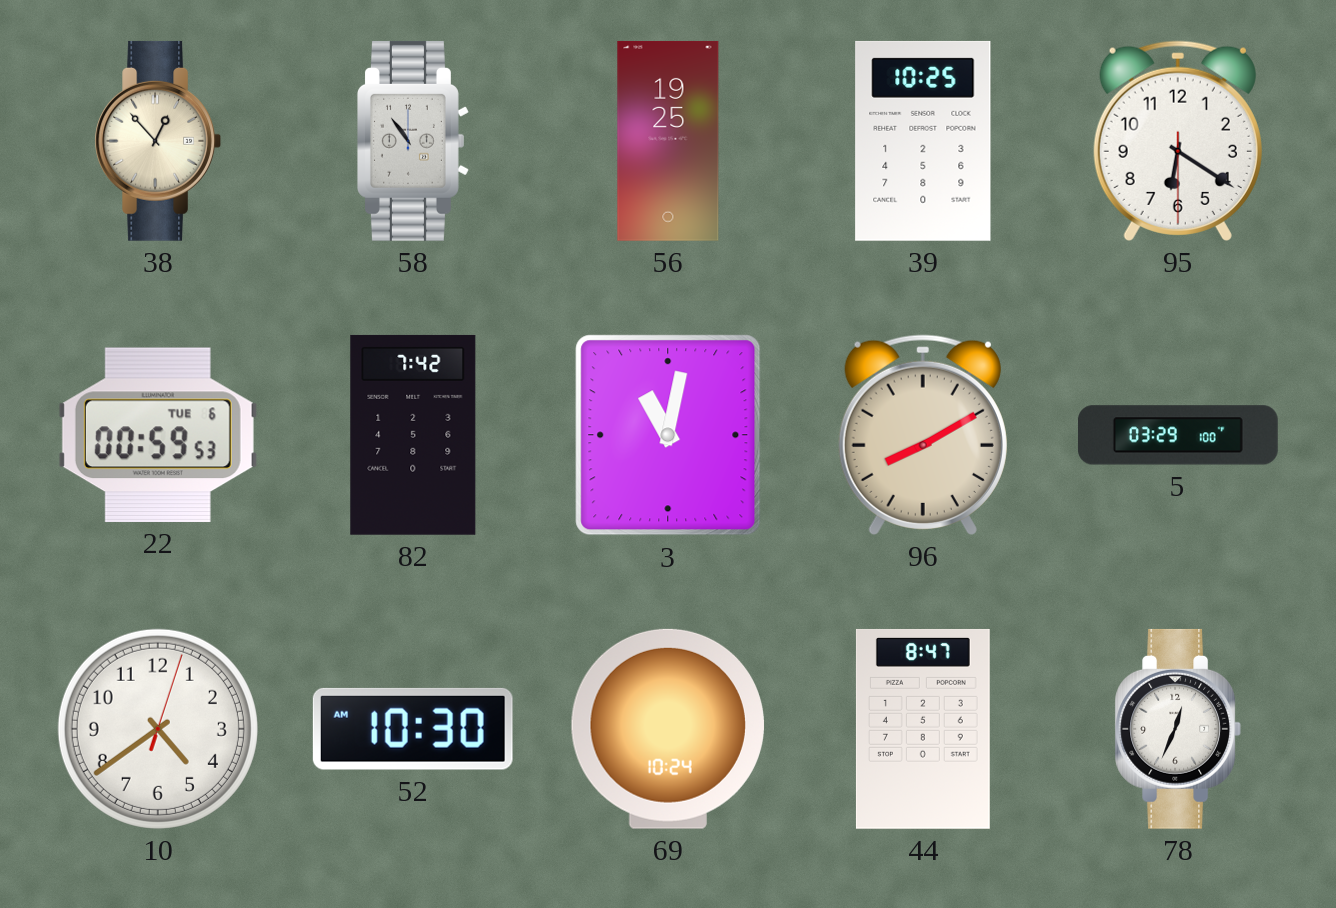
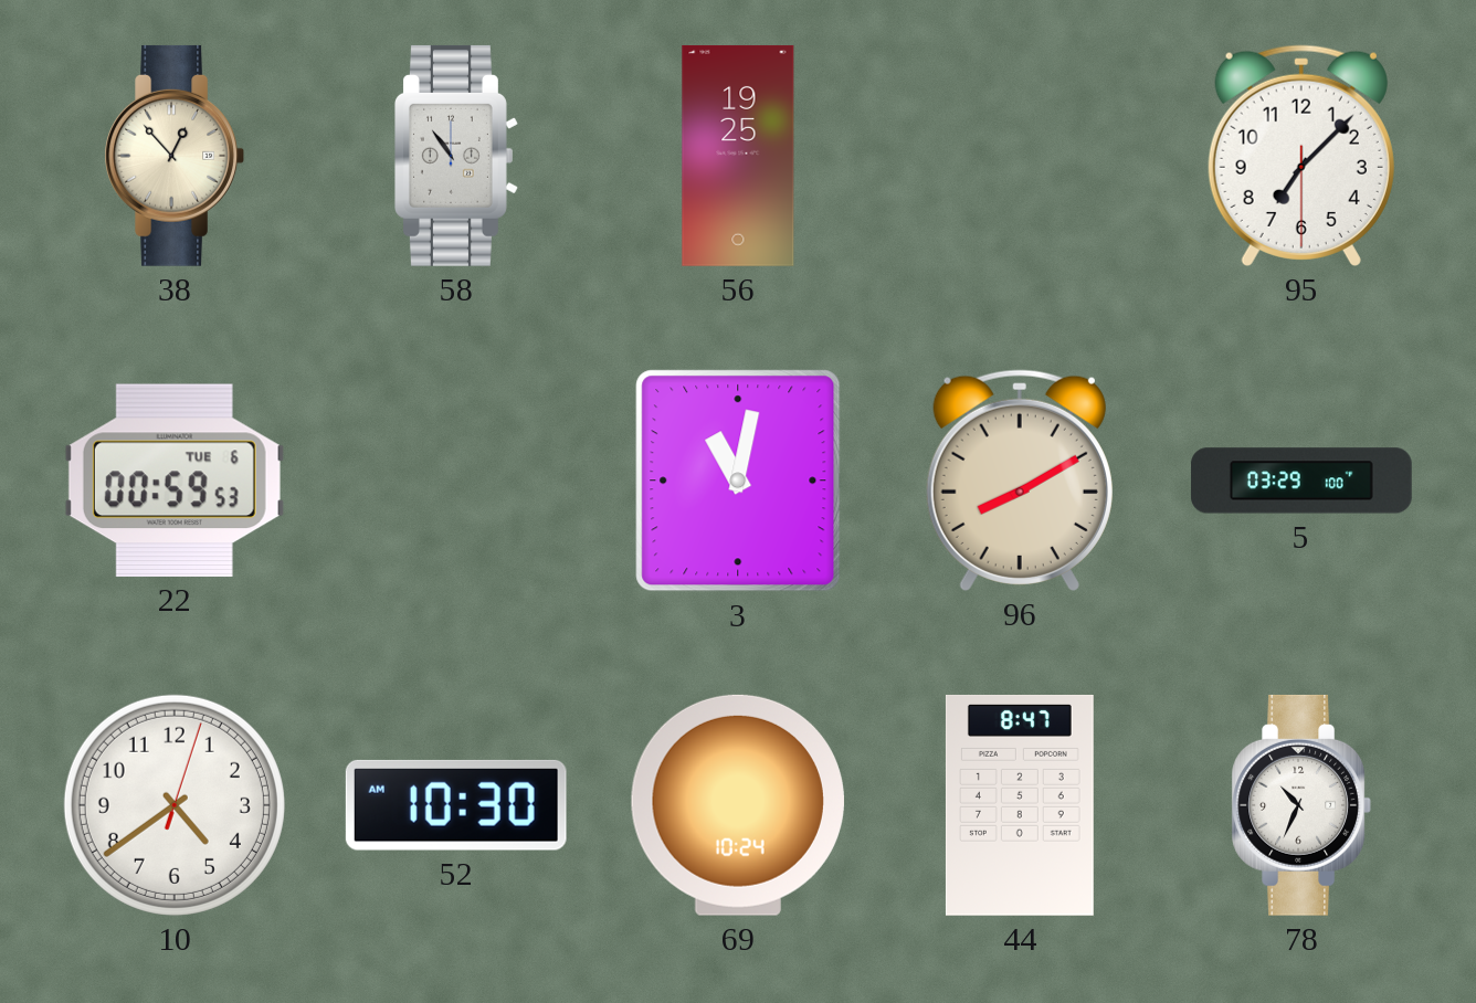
39: 10:25 -> none (923, 141)
95: 6:20 -> 7:07 (1301, 156)
82: 7:42 -> none (413, 435)
78: 12:34 -> 10:34 (1300, 805)
